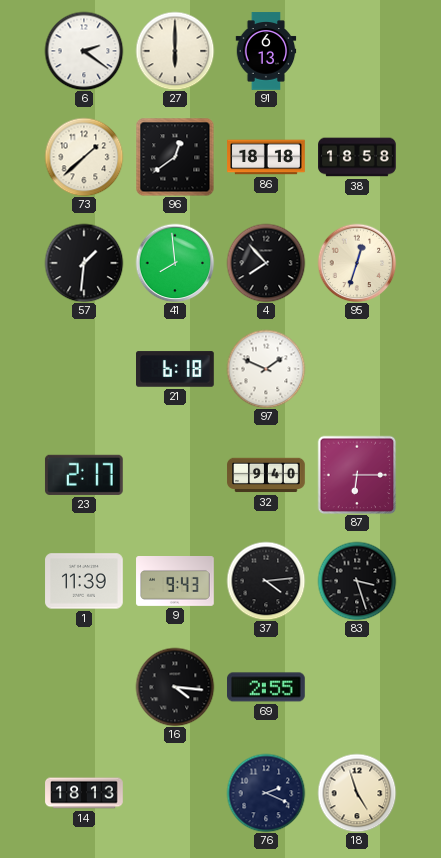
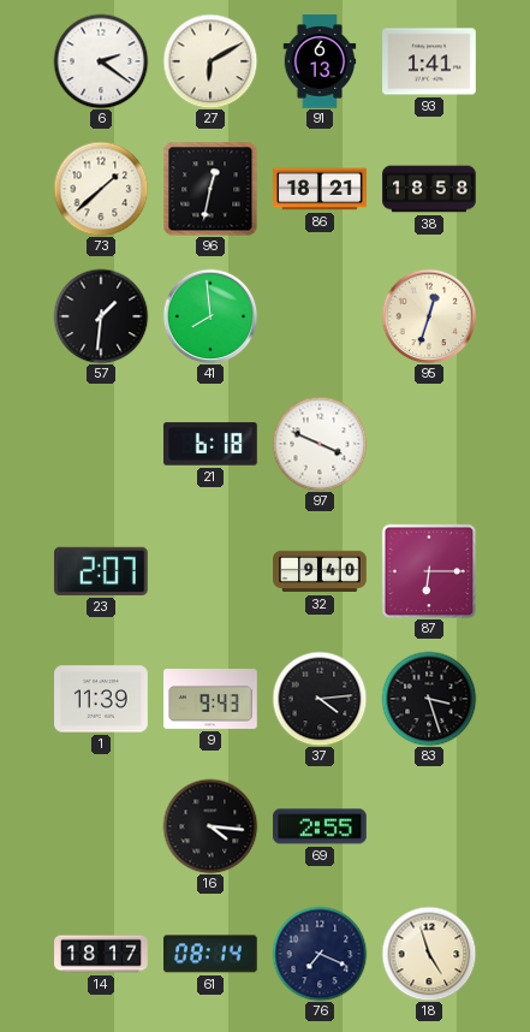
27: 6:00 -> 6:10 (210, 61)
93: none -> 1:41 (429, 61)
96: 12:39 -> 12:32 (210, 189)
86: 18:18 -> 18:21 (320, 189)
4: 7:53 -> none (266, 263)
97: 1:49 -> 3:49 (320, 444)
23: 2:17 -> 2:07 (101, 571)
14: 18:13 -> 18:17 (101, 954)
61: none -> 08:14 (212, 954)
76: 2:19 -> 7:19 (320, 954)
